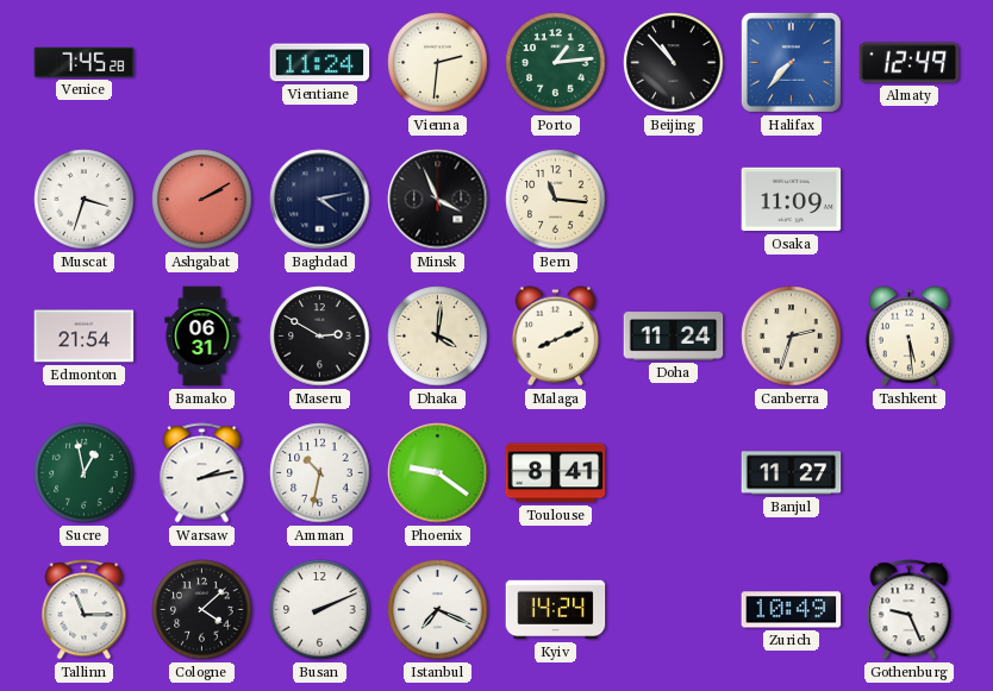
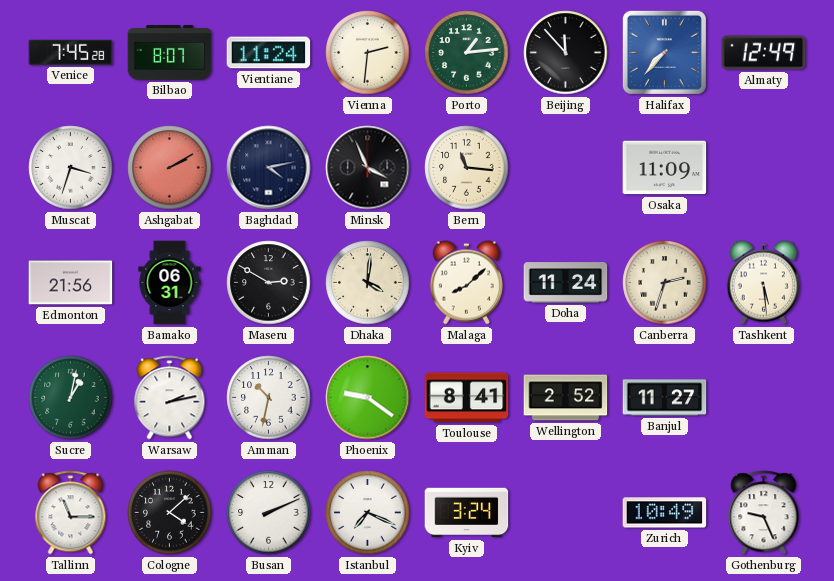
Bilbao: none -> 8:07 (170, 53)
Beijing: 10:53 -> 11:53 (566, 53)
Edmonton: 21:54 -> 21:56 (71, 283)
Malaga: 8:11 -> 8:08 (466, 283)
Sucre: 12:58 -> 1:02 (71, 398)
Wellington: none -> 2:52 (566, 398)
Kyiv: 14:24 -> 3:24 (467, 513)
